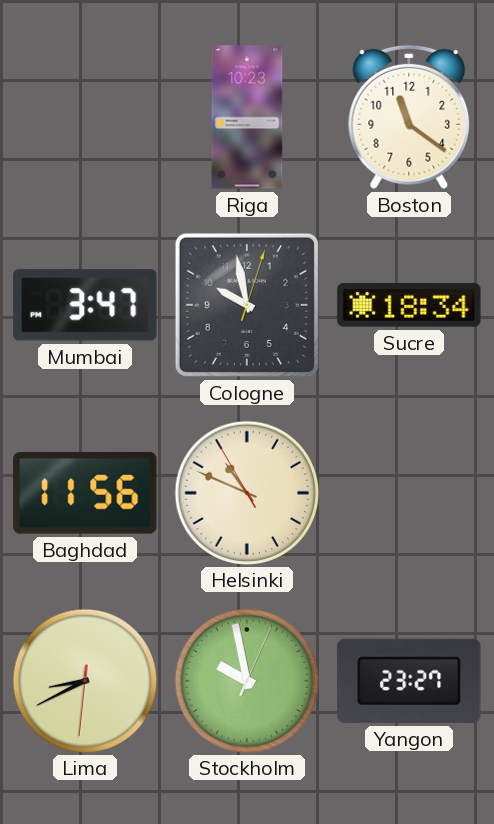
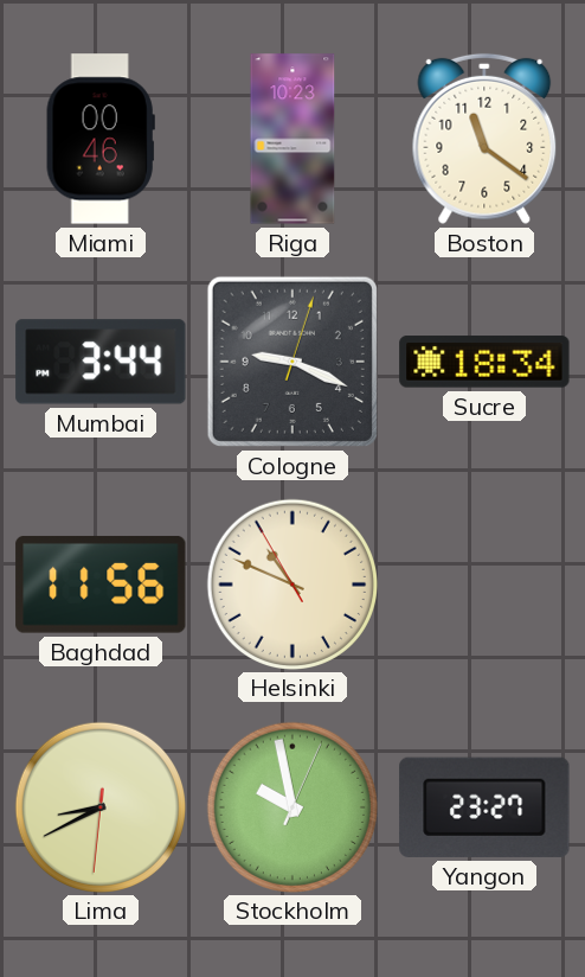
Miami: none -> 00:46 (101, 139)
Mumbai: 3:47 -> 3:44 (101, 362)
Cologne: 9:58 -> 9:19 (292, 362)
